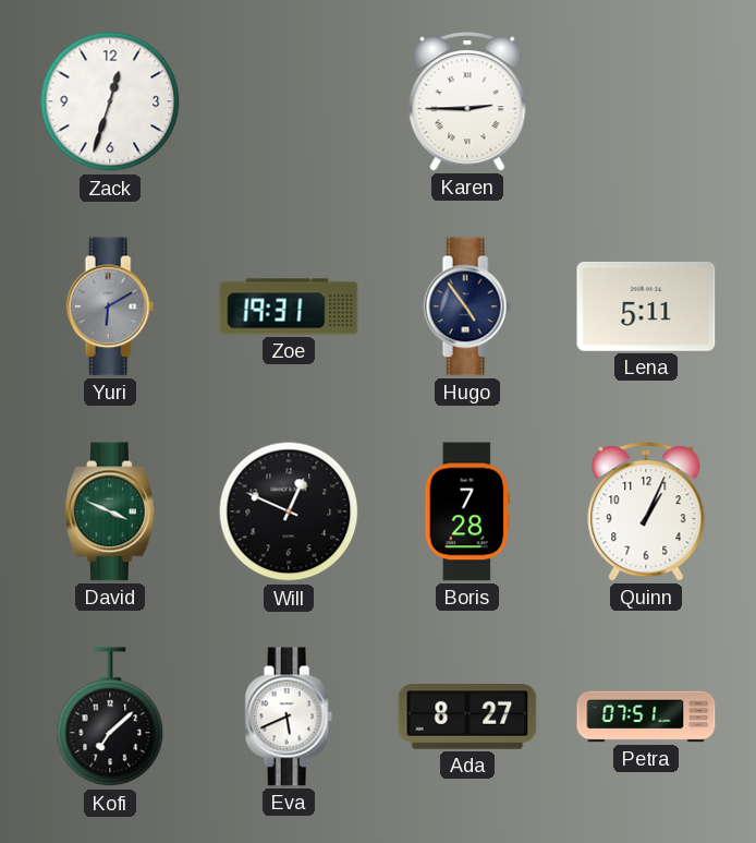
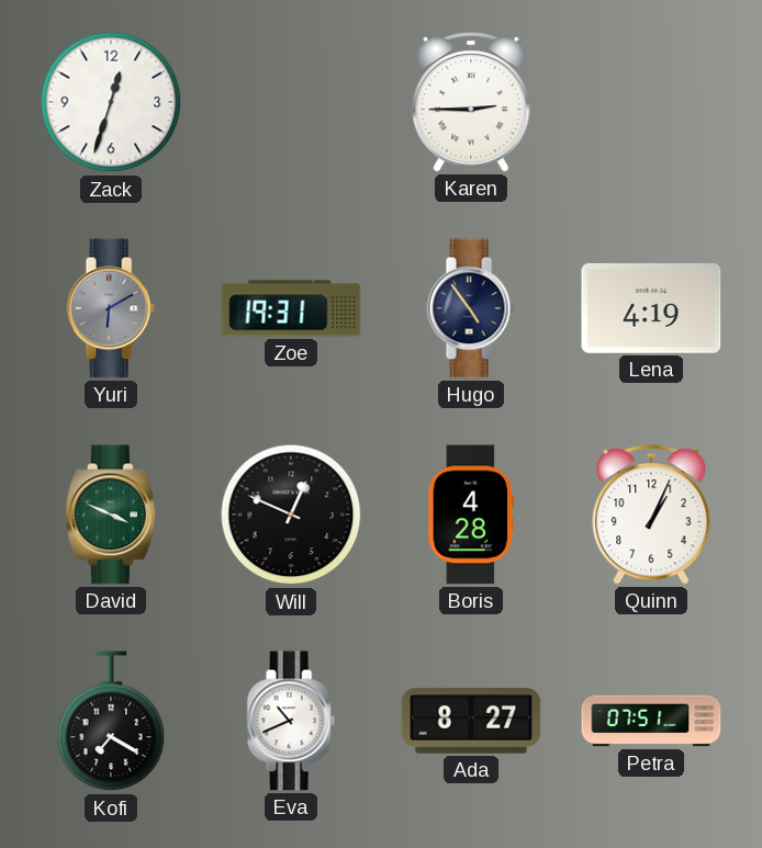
Lena: 5:11 -> 4:19 (651, 308)
Boris: 7:28 -> 4:28 (471, 515)
Kofi: 7:08 -> 7:20 (111, 722)
Eva: 5:41 -> 10:41 (291, 721)
